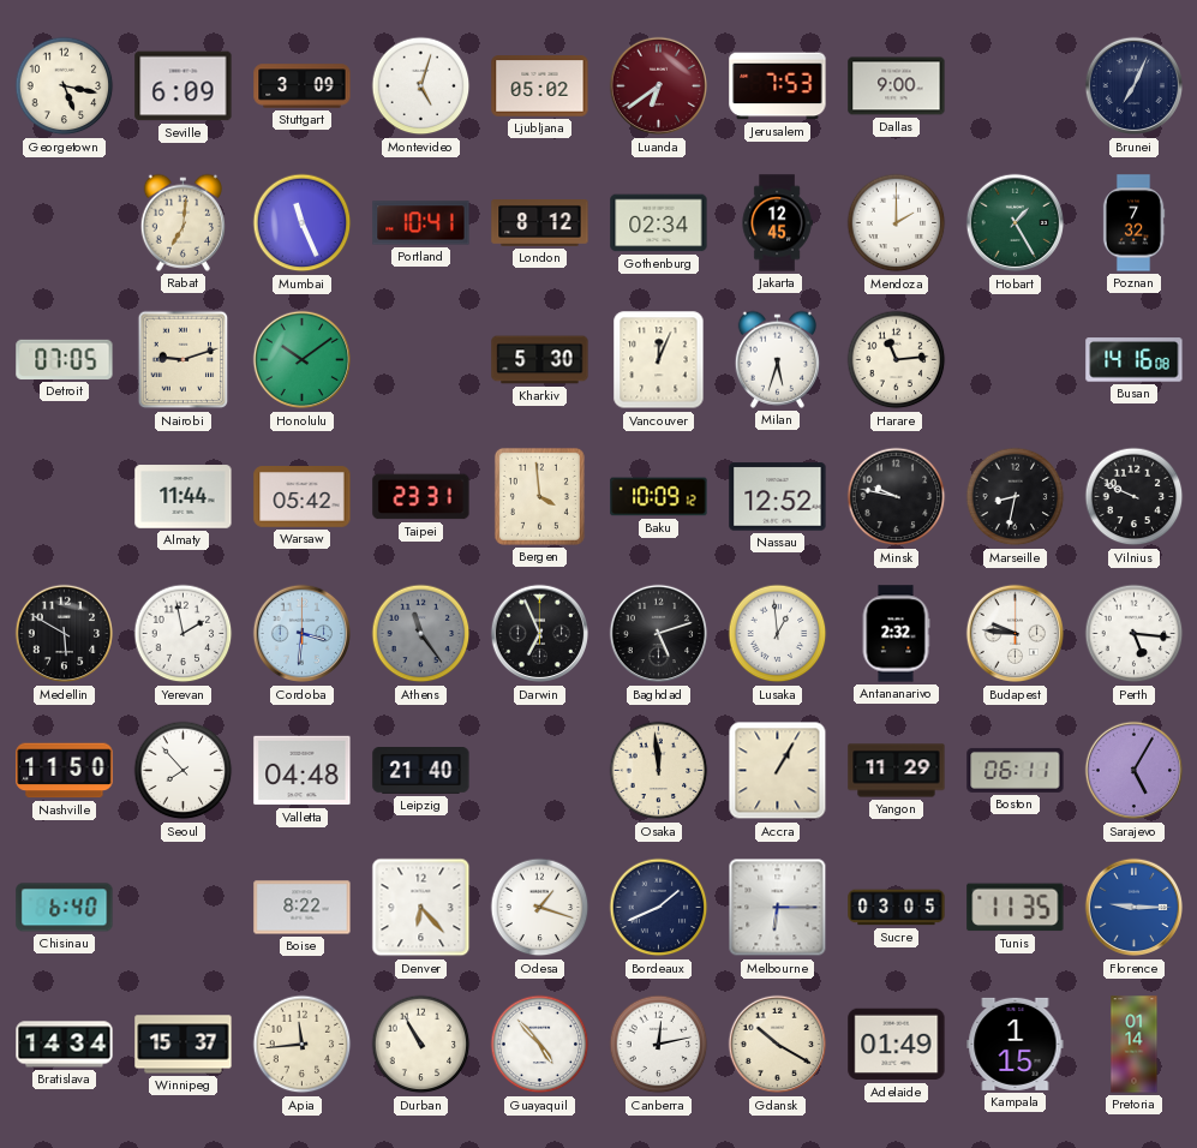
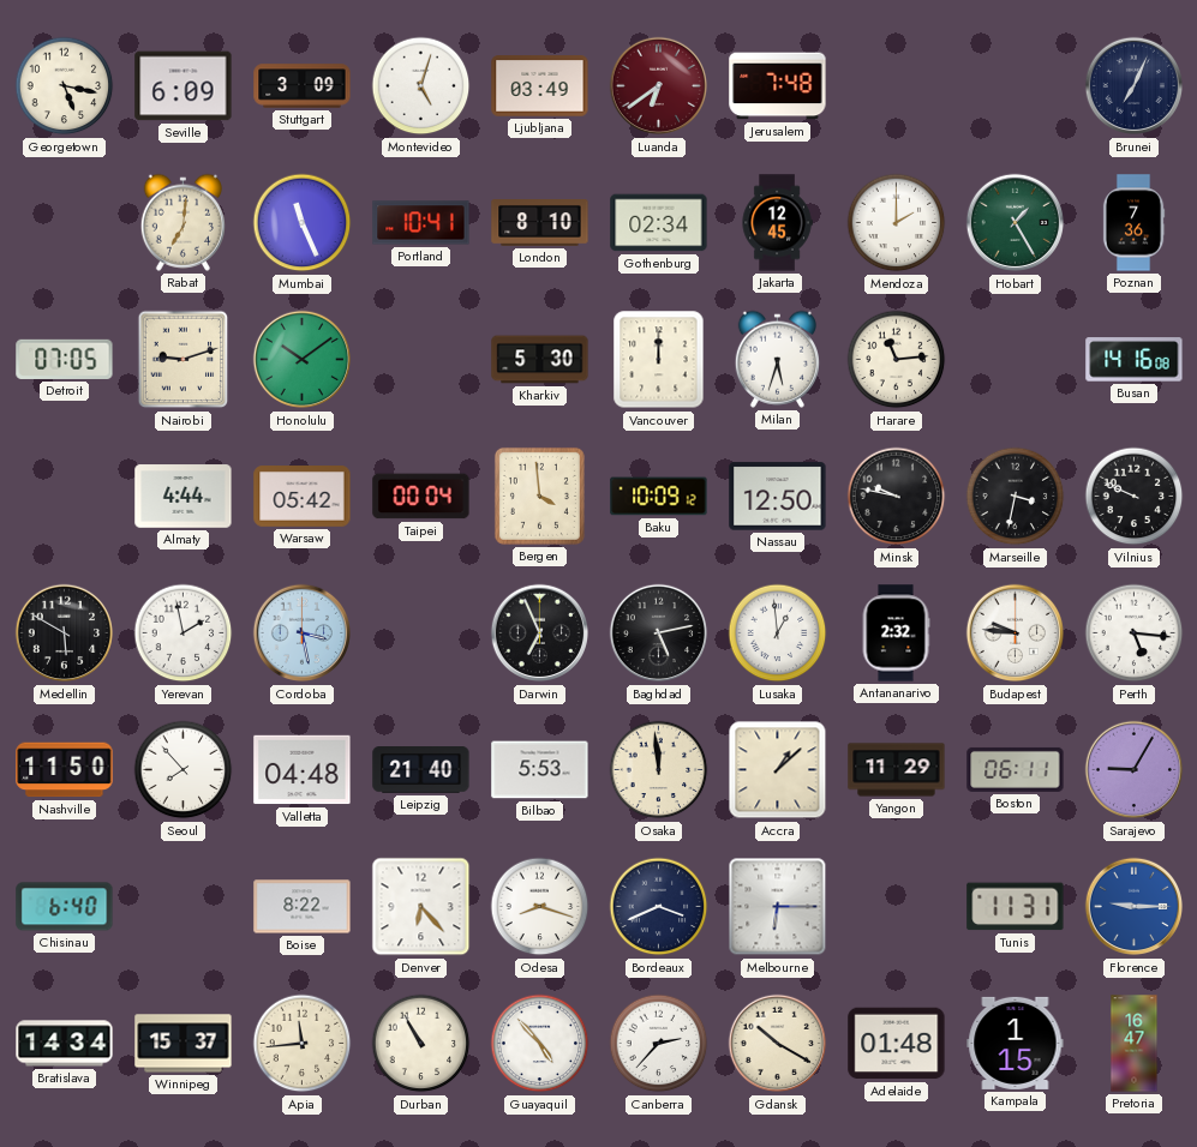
Ljubljana: 05:02 -> 03:49 (540, 86)
Jerusalem: 7:53 -> 7:48 (778, 86)
Dallas: 9:00 -> none (897, 86)
London: 8:12 -> 8:10 (540, 223)
Poznan: 7:32 -> 7:36 (1133, 223)
Vancouver: 12:04 -> 12:00 (659, 360)
Almaty: 11:44 -> 4:44 (184, 497)
Taipei: 23:31 -> 00:04 (421, 497)
Nassau: 12:52 -> 12:50 (778, 497)
Marseille: 8:32 -> 3:32 (1016, 497)
Cordoba: 3:31 -> 3:28 (303, 633)
Athens: 11:24 -> none (421, 634)
Baghdad: 5:12 -> 5:13 (659, 633)
Bilbao: none -> 5:53 (540, 770)
Accra: 1:05 -> 1:08 (778, 770)
Sarajevo: 5:05 -> 9:05 (1135, 770)
Odesa: 1:18 -> 8:18 (540, 907)
Bordeaux: 1:41 -> 3:41 (659, 907)
Sucre: 03:05 -> none (897, 908)
Tunis: 11:35 -> 11:31 (1016, 907)
Canberra: 12:13 -> 2:37 (659, 1044)
Adelaide: 01:49 -> 01:48 (897, 1044)
Pretoria: 01:14 -> 16:47 (1135, 1044)
